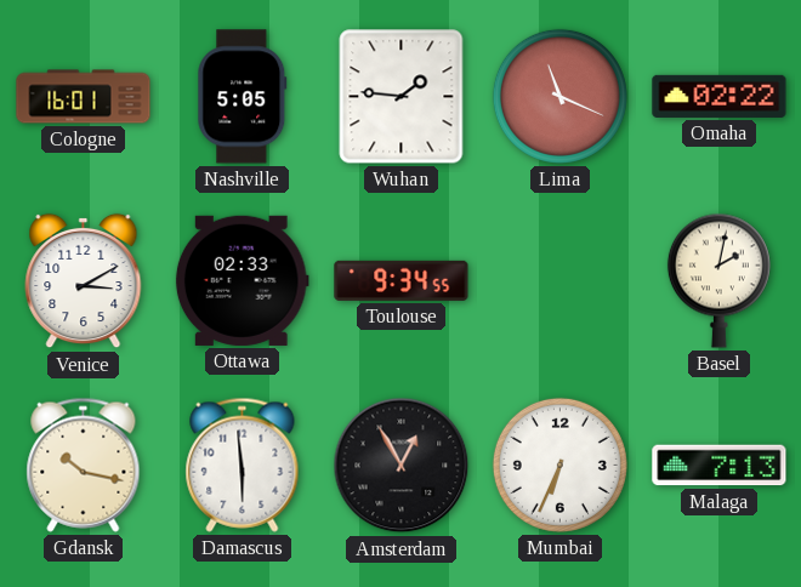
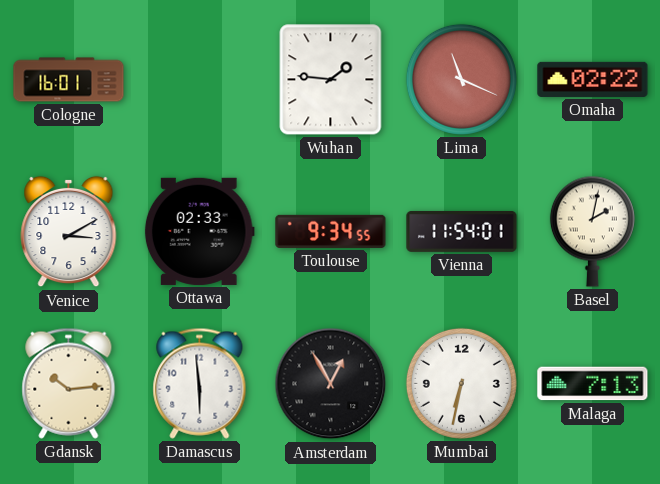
Nashville: 5:05 -> none (243, 97)
Vienna: none -> 11:54 (462, 232)
Gdansk: 10:17 -> 10:14 (69, 383)
Mumbai: 6:34 -> 6:32 (461, 383)
